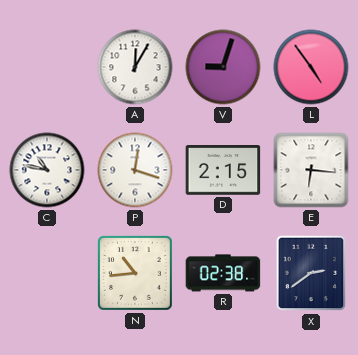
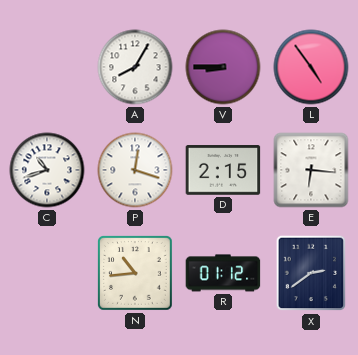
A: 12:05 -> 8:05 (135, 67)
V: 9:03 -> 8:45 (223, 67)
C: 10:47 -> 10:42 (47, 170)
R: 02:38 -> 01:12 (223, 273)
